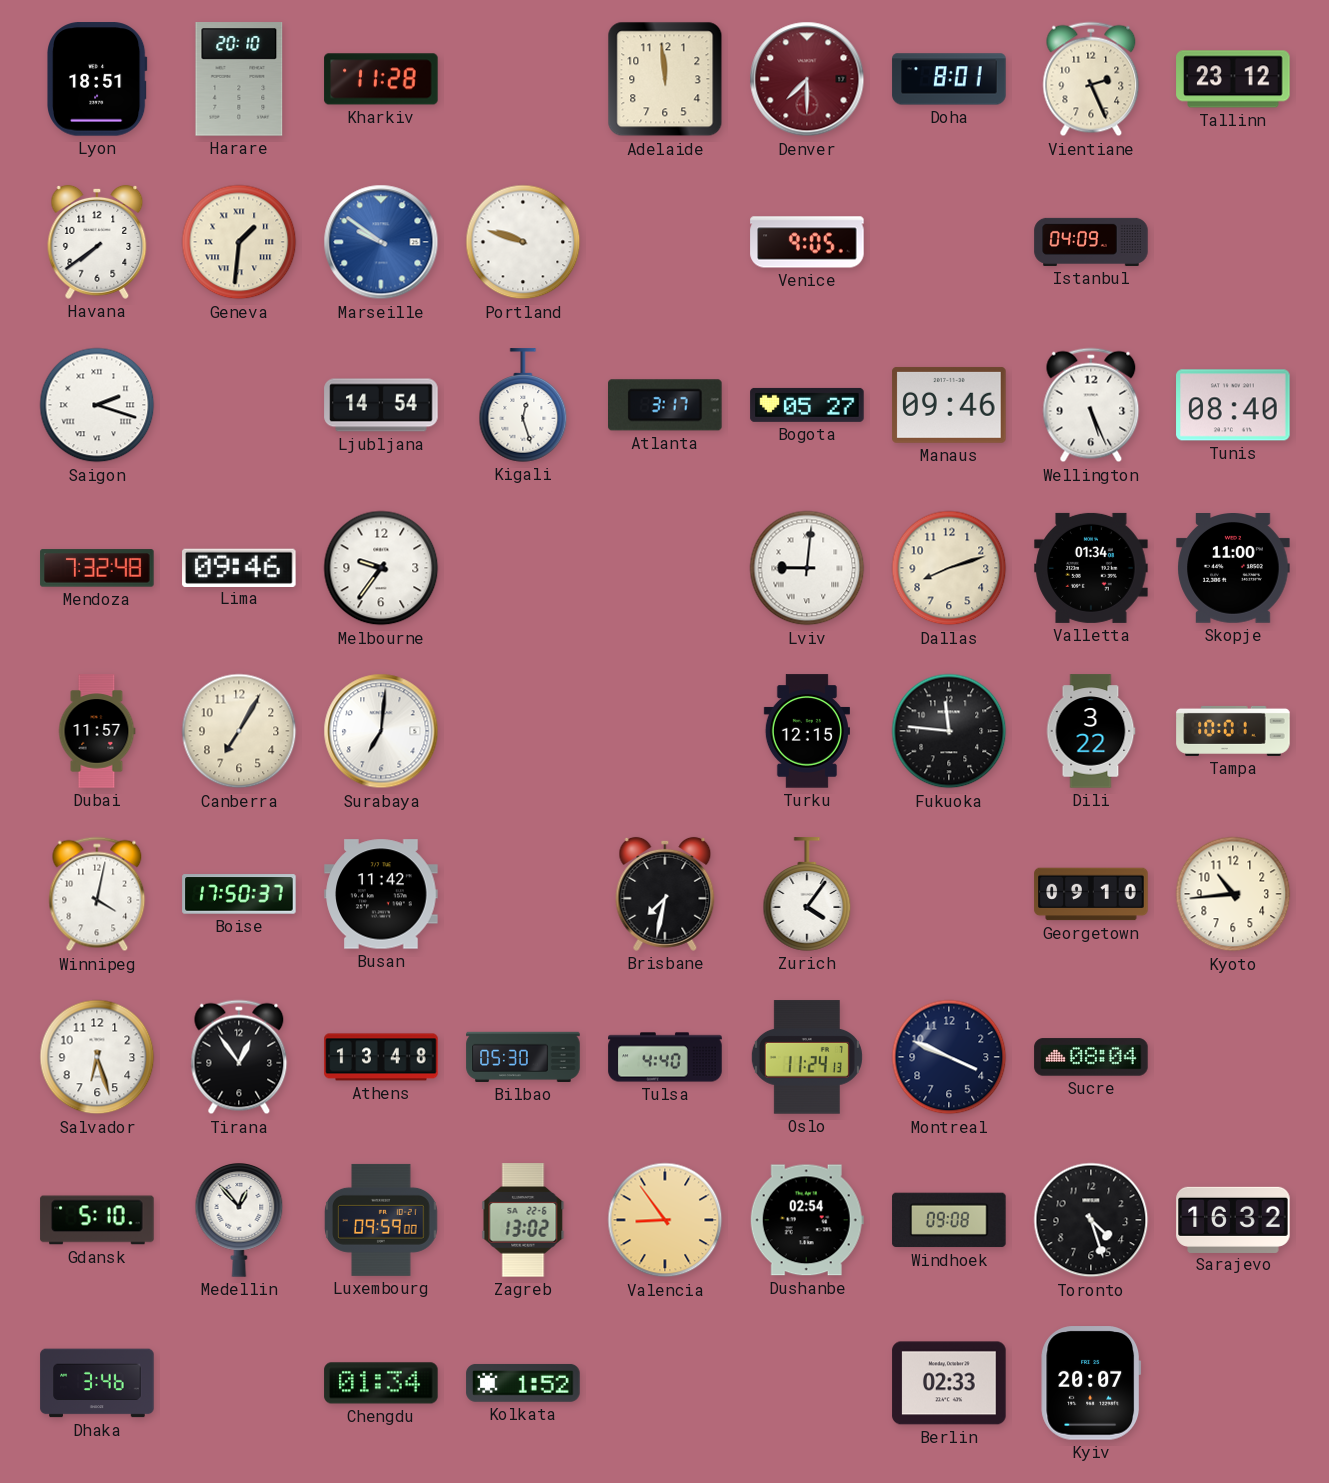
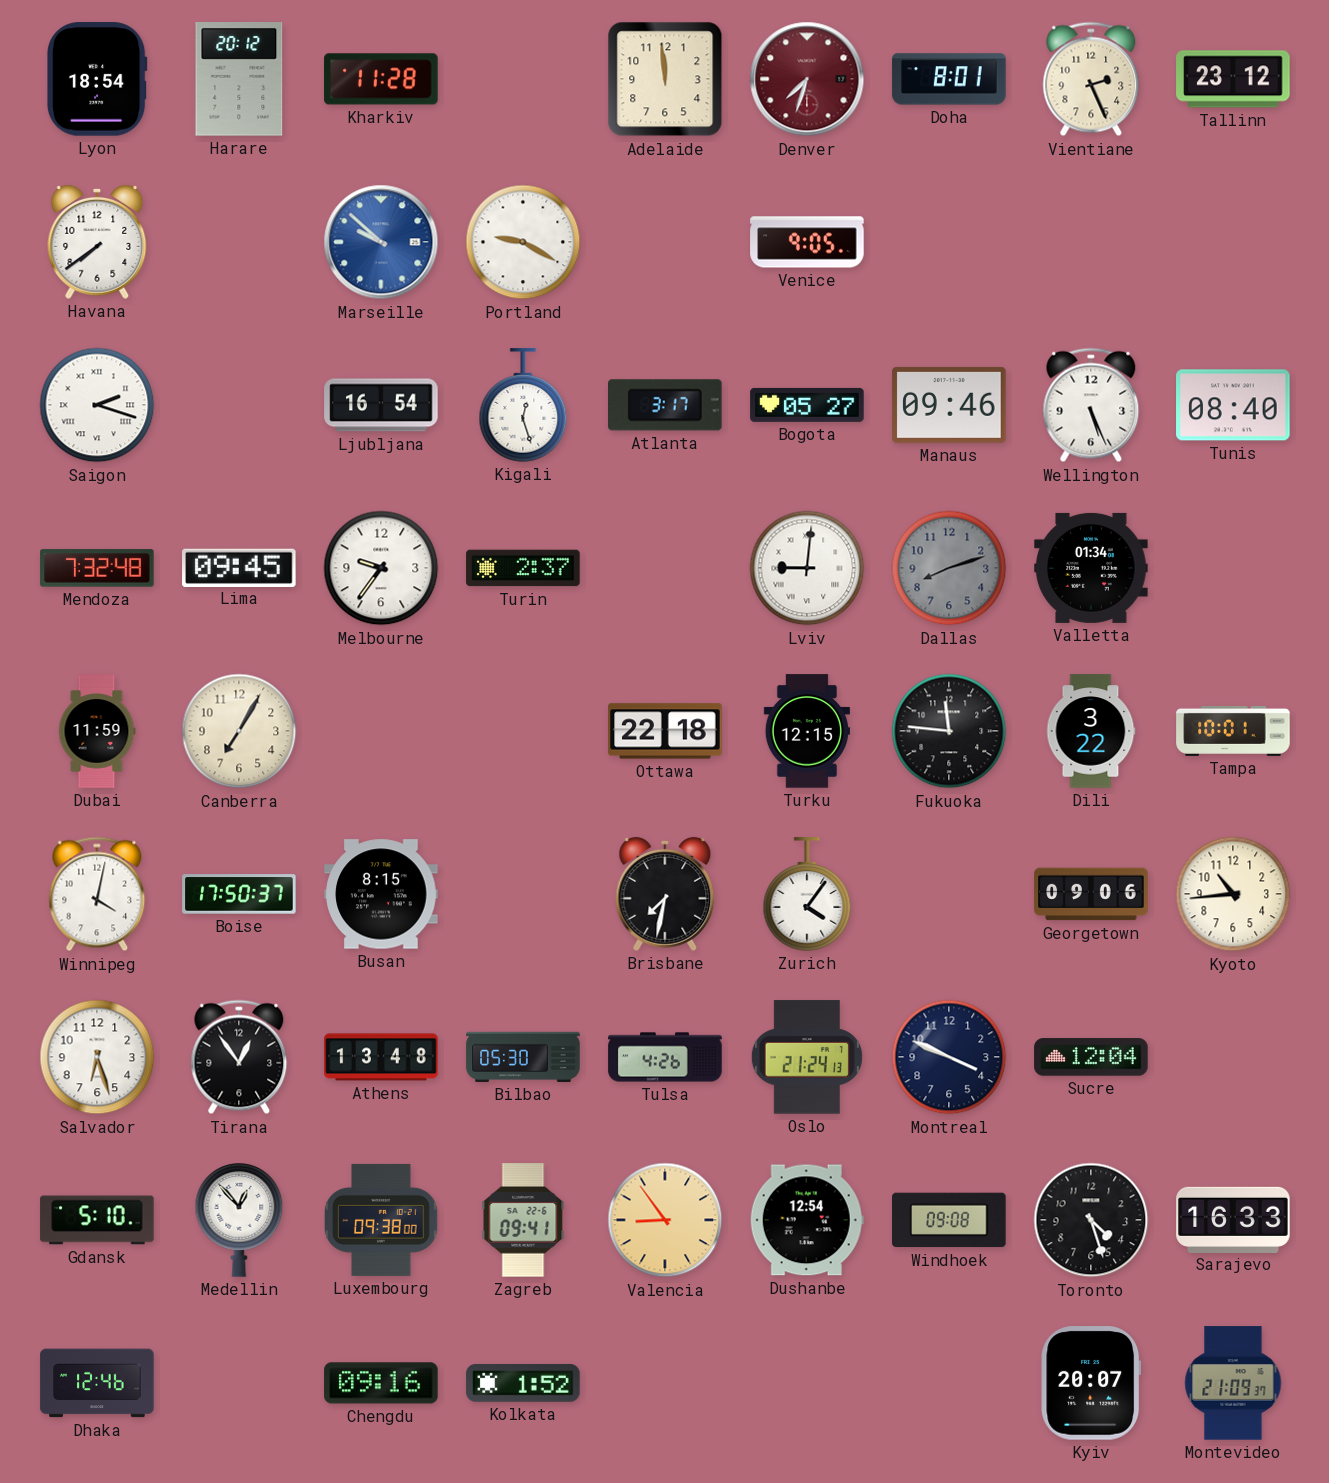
Lyon: 18:51 -> 18:54 (97, 79)
Harare: 20:10 -> 20:12 (239, 79)
Denver: 7:30 -> 7:33 (807, 79)
Geneva: 1:31 -> none (239, 242)
Marseille: 9:51 -> 9:52 (381, 242)
Portland: 9:48 -> 9:20 (523, 242)
Istanbul: 04:09 -> none (1091, 242)
Ljubljana: 14:54 -> 16:54 (381, 405)
Lima: 09:46 -> 09:45 (239, 567)
Turin: none -> 2:37 (523, 568)
Dallas dial: cream -> grey (949, 568)
Skopje: 11:00 -> none (1233, 569)
Dubai: 11:57 -> 11:59 (97, 731)
Surabaya: 7:01 -> none (381, 731)
Ottawa: none -> 22:18 (665, 731)
Busan: 11:42 -> 8:15 (381, 894)
Georgetown: 09:10 -> 09:06 (1091, 894)
Tulsa: 4:40 -> 4:26 (665, 1057)
Oslo: 11:24 -> 21:24 (807, 1057)
Sucre: 08:04 -> 12:04 (1091, 1057)
Luxembourg: 09:59 -> 09:38 (381, 1220)
Zagreb: 13:02 -> 09:41 (523, 1220)
Dushanbe: 02:54 -> 12:54 (807, 1220)
Sarajevo: 16:32 -> 16:33 (1233, 1219)
Dhaka: 3:46 -> 12:46 (97, 1383)
Chengdu: 01:34 -> 09:16 (381, 1383)
Berlin: 02:33 -> none (949, 1383)
Montevideo: none -> 21:09 (1233, 1383)
